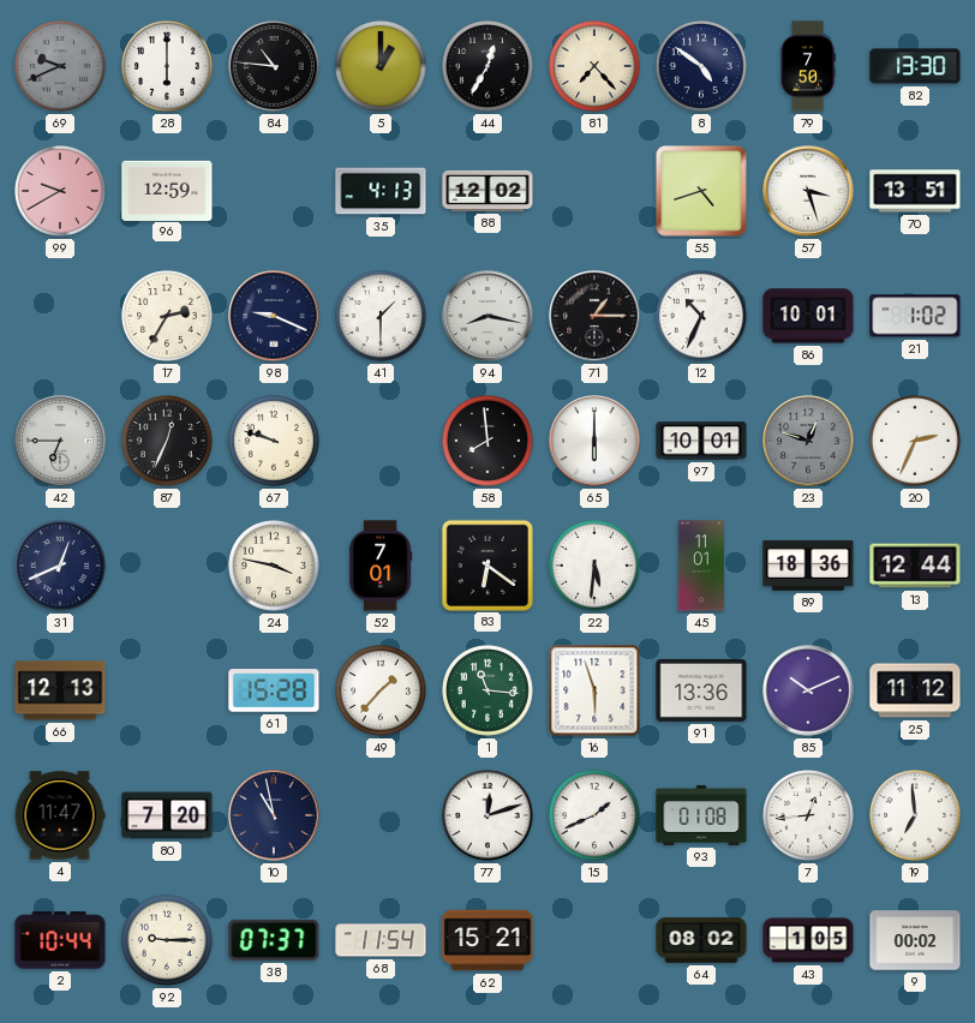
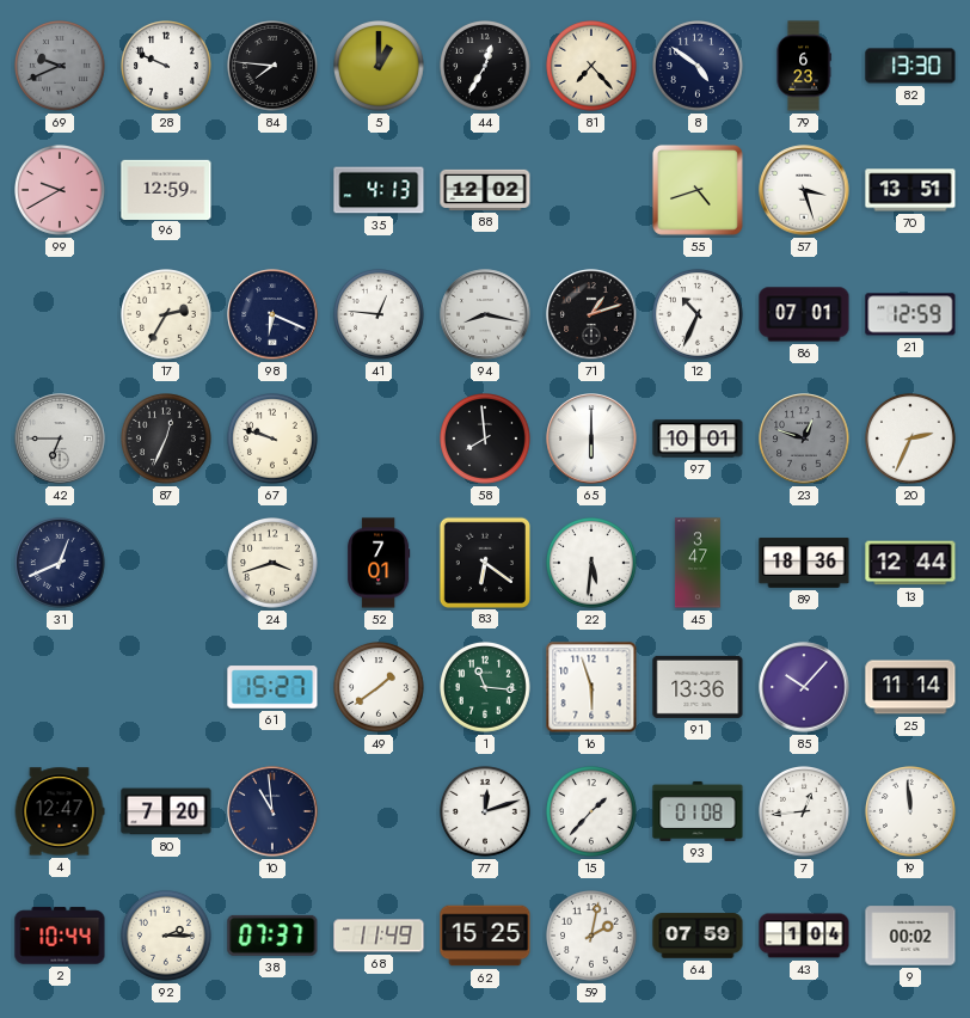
28: 6:00 -> 9:49 (167, 67)
84: 10:46 -> 7:46 (274, 67)
79: 7:50 -> 6:23 (804, 66)
98: 9:19 -> 6:19 (272, 314)
41: 1:30 -> 12:46 (380, 315)
71: 1:15 -> 1:12 (591, 314)
86: 10:01 -> 07:01 (804, 314)
21: 1:02 -> 12:59 (910, 314)
24: 3:47 -> 3:42 (274, 564)
45: 11:01 -> 3:47 (698, 563)
66: 12:13 -> none (60, 690)
61: 15:28 -> 15:27 (272, 687)
49: 1:37 -> 1:39 (380, 688)
85: 10:11 -> 10:07 (804, 687)
25: 11:12 -> 11:14 (910, 687)
4: 11:47 -> 12:47 (60, 811)
10: 10:58 -> 10:59 (272, 811)
15: 1:41 -> 1:37 (593, 812)
19: 6:59 -> 11:59 (911, 812)
92: 9:15 -> 2:15 (167, 937)
68: 11:54 -> 11:49 (379, 936)
62: 15:21 -> 15:25 (485, 936)
59: none -> 2:02 (593, 937)
64: 08:02 -> 07:59 (698, 936)
43: 1:05 -> 1:04 (804, 936)
